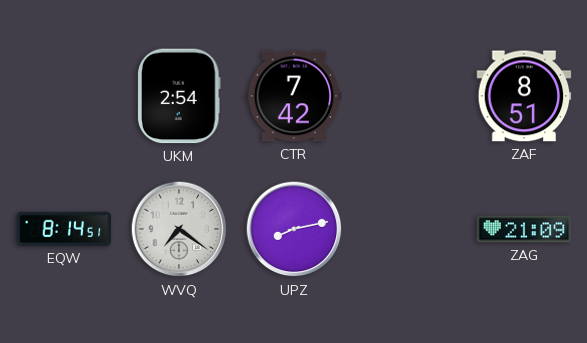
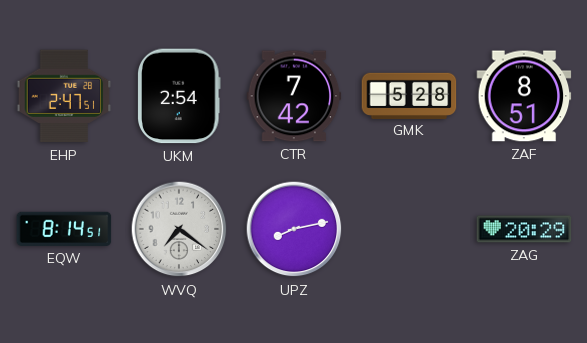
EHP: none -> 2:47 (64, 96)
GMK: none -> 5:28 (409, 95)
ZAG: 21:09 -> 20:29 (524, 229)
